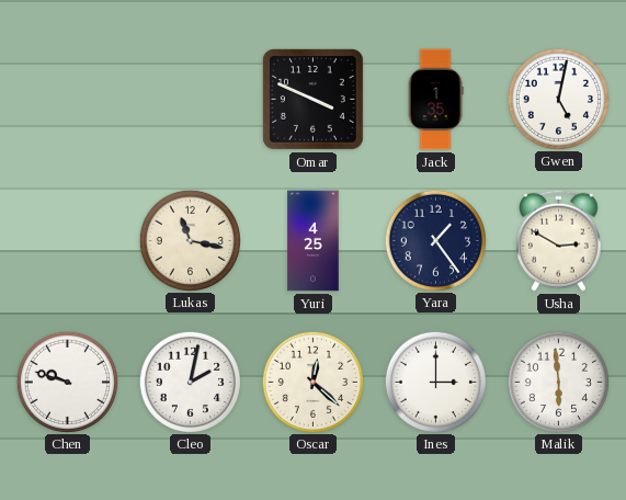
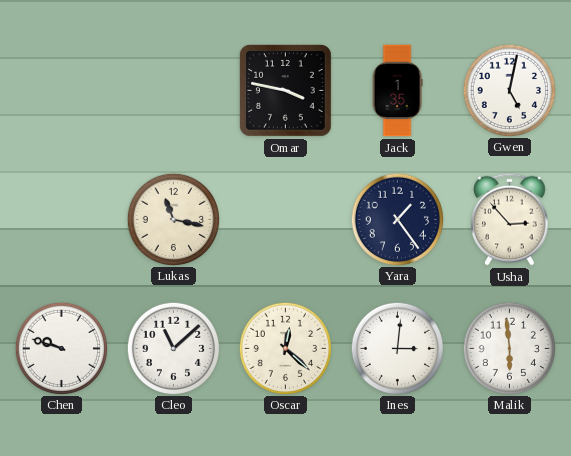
Omar: 3:49 -> 3:47 (286, 91)
Yuri: 4:25 -> none (314, 241)
Usha: 2:50 -> 2:53 (510, 219)
Cleo: 2:02 -> 11:08 (173, 348)
Ines: 3:00 -> 3:01 (397, 348)
